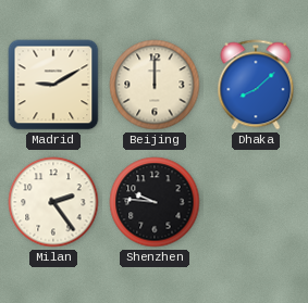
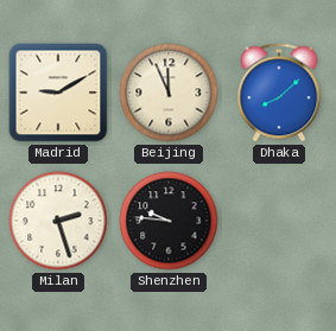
Beijing: 12:00 -> 11:56 (169, 93)
Milan: 2:24 -> 2:27 (58, 221)
